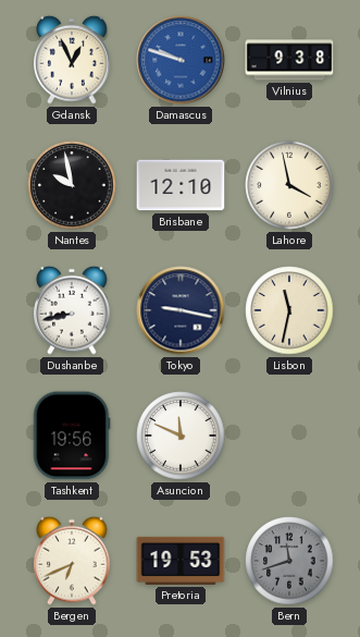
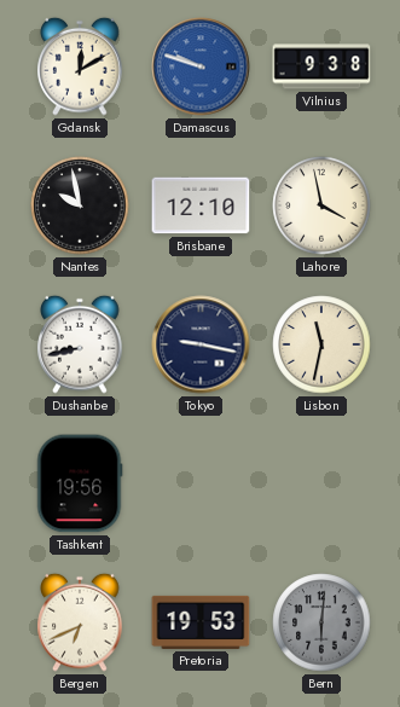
Gdansk: 12:56 -> 12:10 (80, 66)
Asuncion: 11:49 -> none (181, 436)
Bern: 11:42 -> 6:01 (321, 622)
